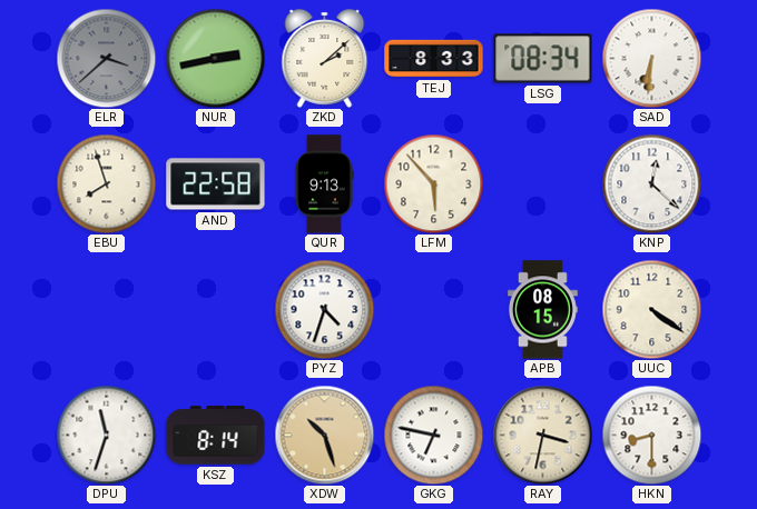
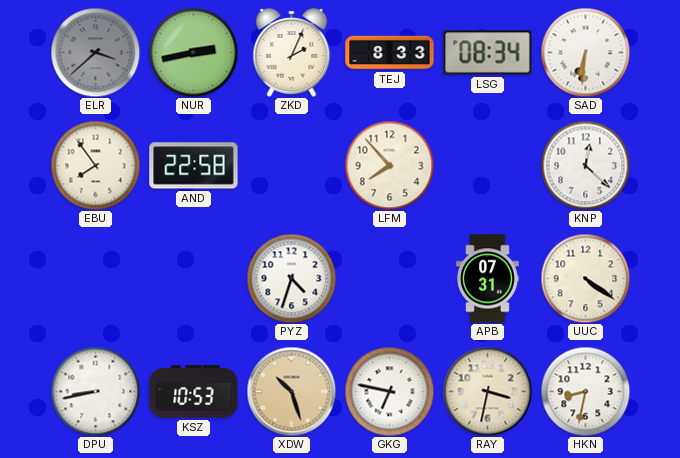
ZKD: 2:08 -> 2:04 (292, 52)
EBU: 7:57 -> 7:54 (95, 165)
QUR: 9:13 -> none (324, 184)
LFM: 5:53 -> 7:53 (389, 165)
APB: 08:15 -> 07:31 (487, 279)
DPU: 11:33 -> 8:43 (95, 391)
KSZ: 8:14 -> 10:53 (194, 392)
HKN: 8:30 -> 8:32 (585, 391)
